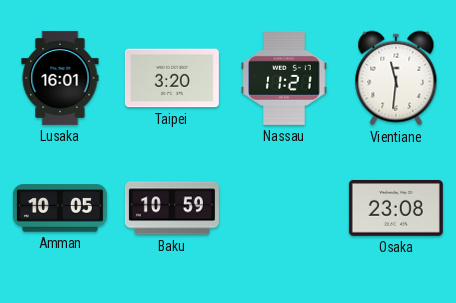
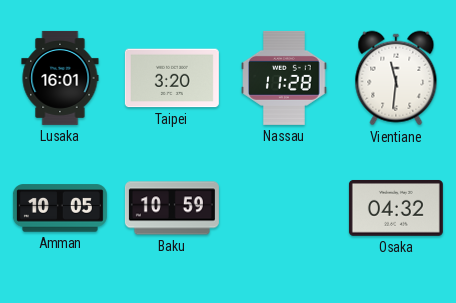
Nassau: 11:21 -> 11:28 (284, 78)
Osaka: 23:08 -> 04:32 (396, 208)
